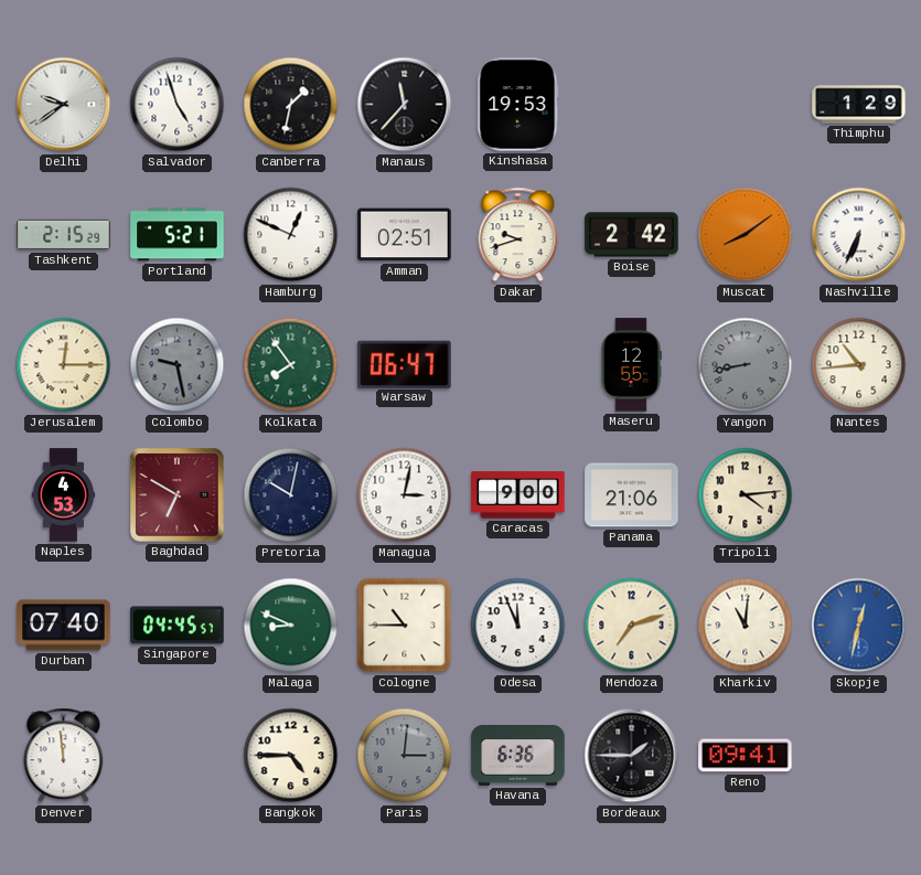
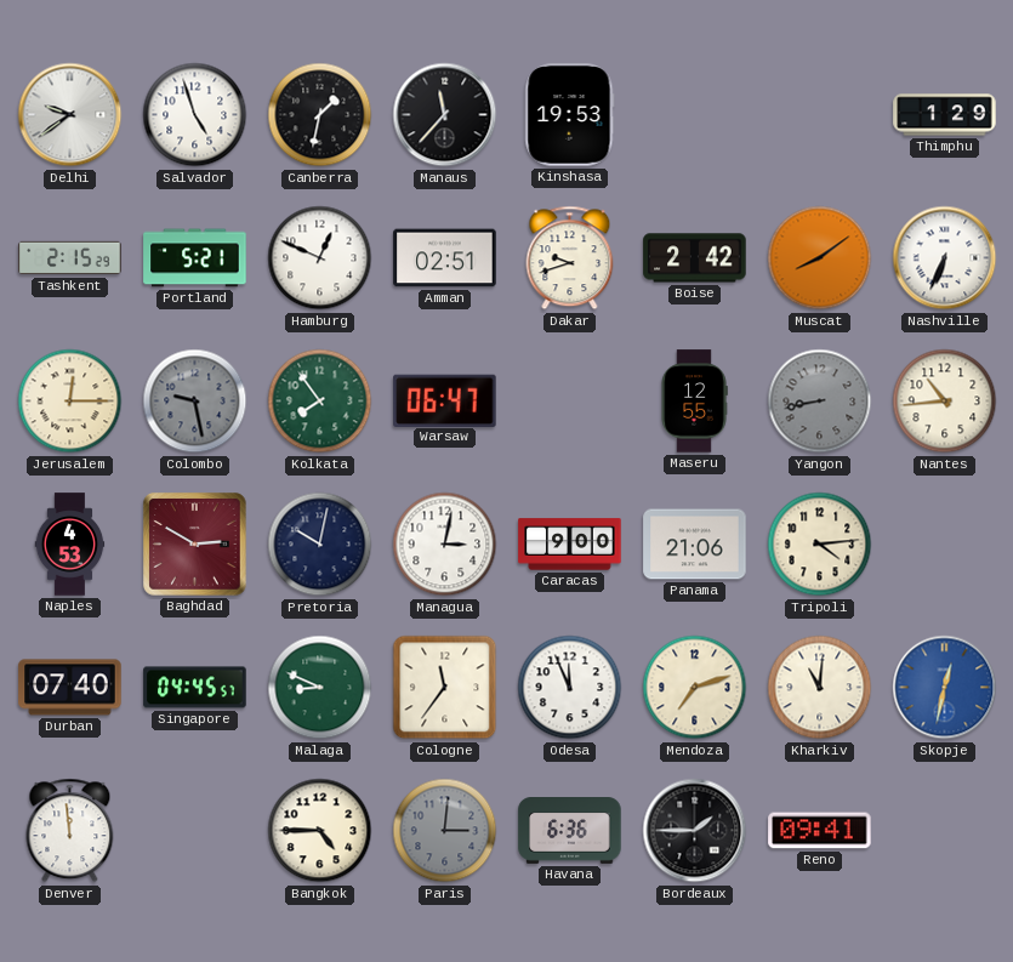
Baghdad: 6:50 -> 2:50 (195, 545)
Cologne: 10:45 -> 11:36 (445, 688)
